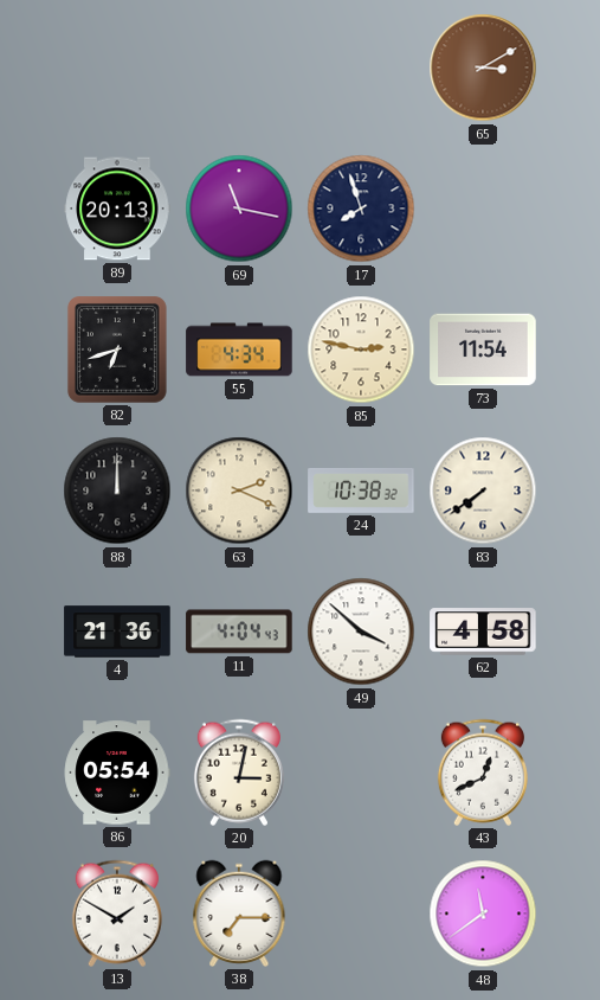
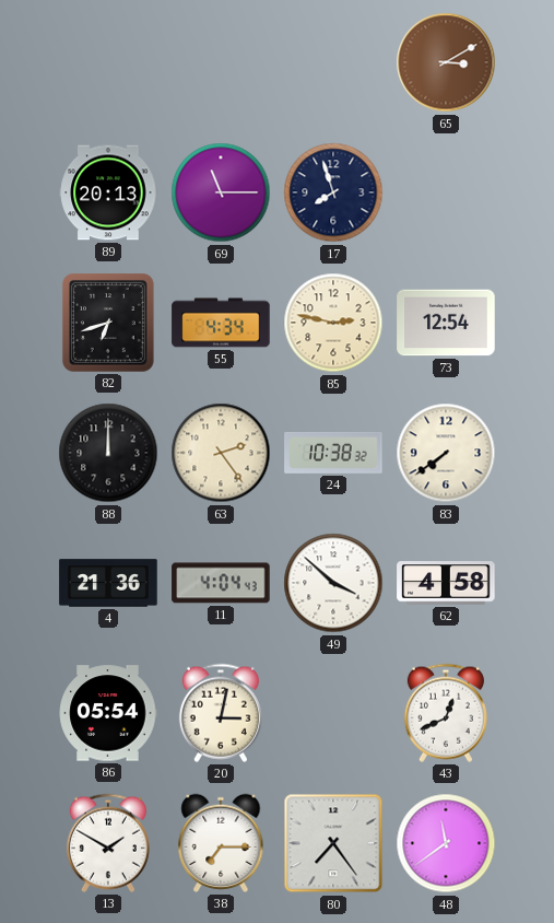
69: 11:17 -> 11:15 (221, 192)
73: 11:54 -> 12:54 (446, 323)
63: 2:19 -> 2:24 (221, 453)
80: none -> 7:24 (333, 843)
